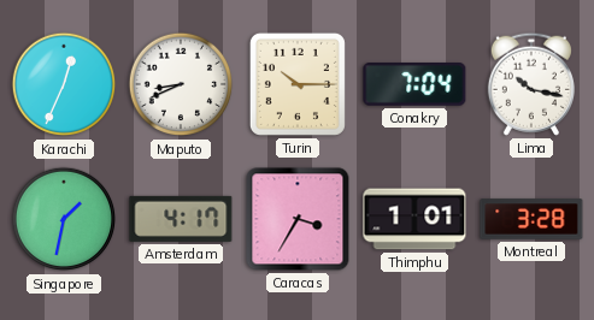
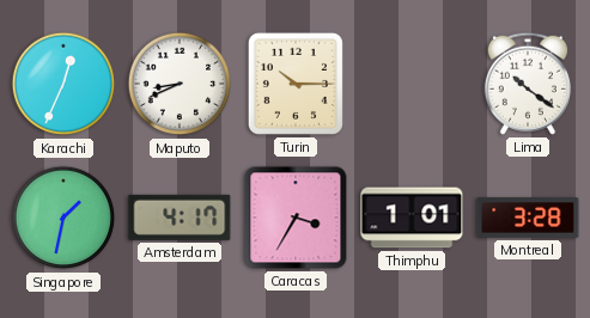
Conakry: 7:04 -> none (414, 85)
Lima: 10:17 -> 10:21 (528, 84)
